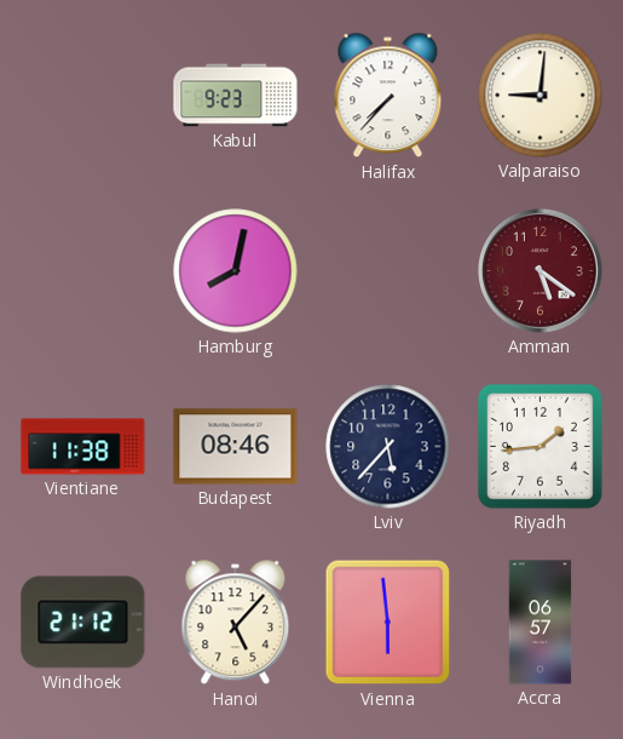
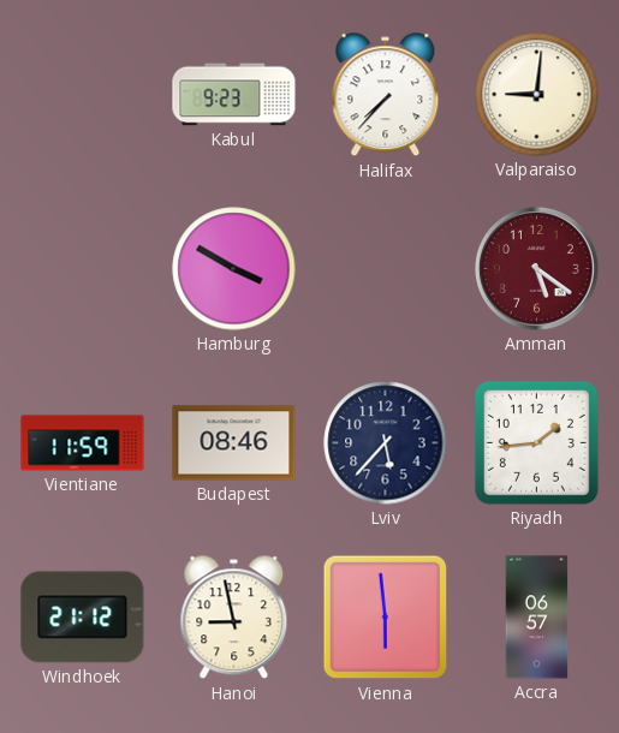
Hamburg: 8:02 -> 3:50 (234, 269)
Vientiane: 11:38 -> 11:59 (83, 443)
Hanoi: 5:07 -> 8:58 (234, 618)
